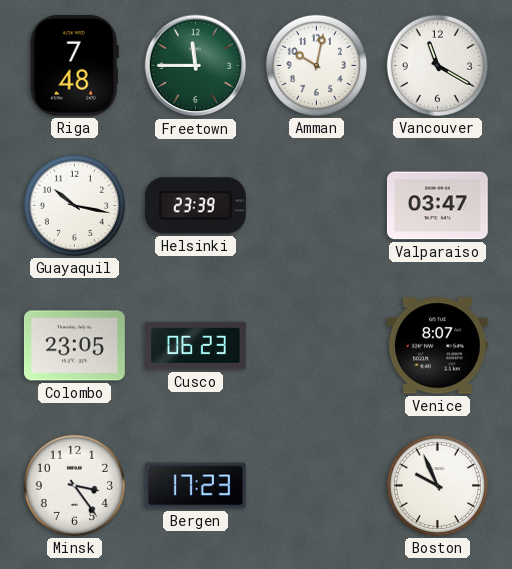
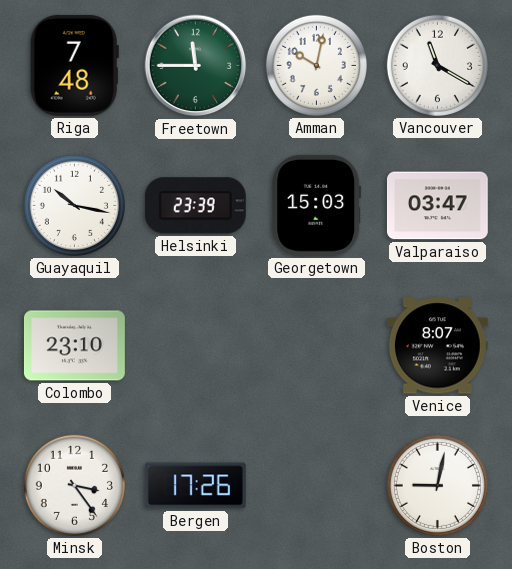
Georgetown: none -> 15:03 (317, 205)
Colombo: 23:05 -> 23:10 (74, 346)
Cusco: 06:23 -> none (195, 346)
Bergen: 17:23 -> 17:26 (195, 486)
Boston: 9:56 -> 9:02 (437, 485)
